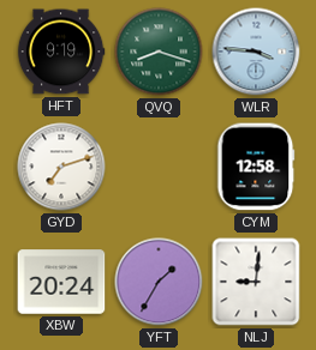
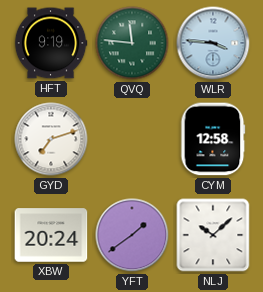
QVQ: 8:18 -> 11:46 (132, 43)
YFT: 1:35 -> 1:39 (132, 235)
NLJ: 9:01 -> 10:08 (213, 235)
